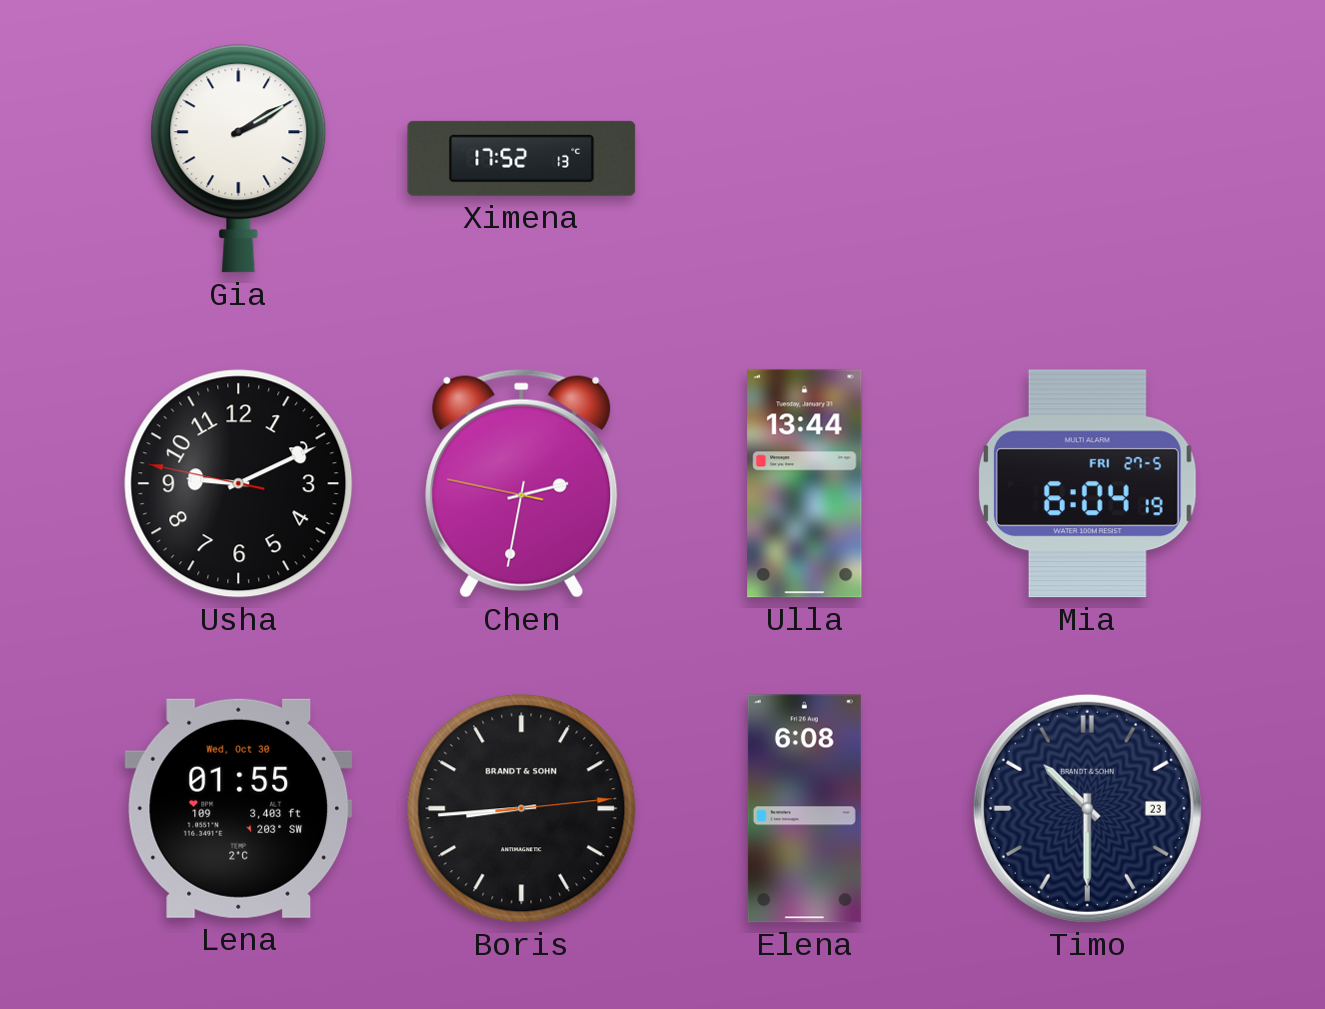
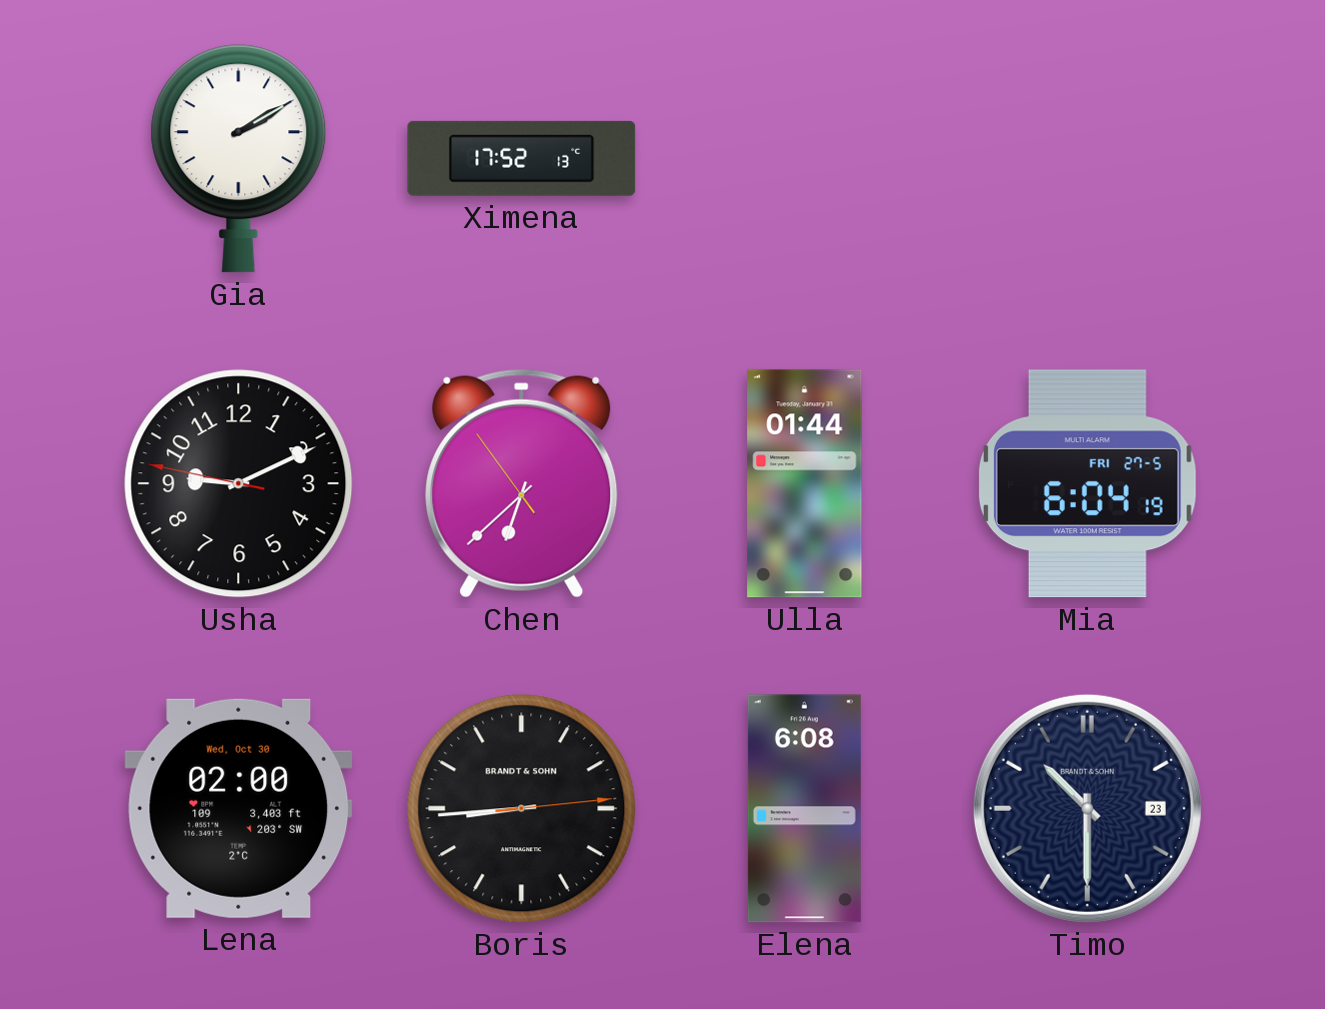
Chen: 2:31 -> 6:37 (522, 483)
Ulla: 13:44 -> 01:44 (805, 484)
Lena: 01:55 -> 02:00 (239, 808)
